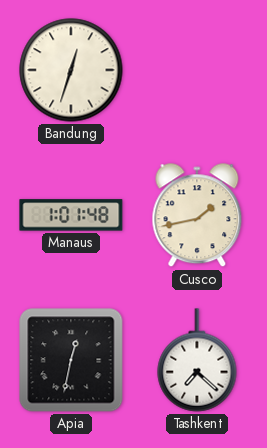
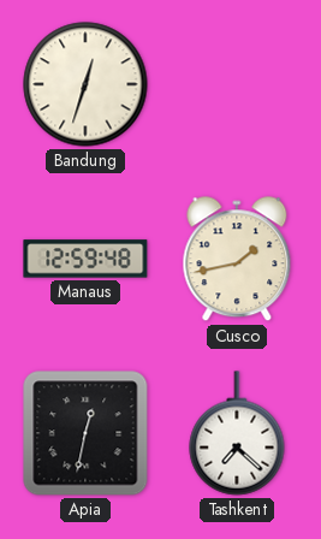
Manaus: 1:01 -> 12:59 (85, 259)
